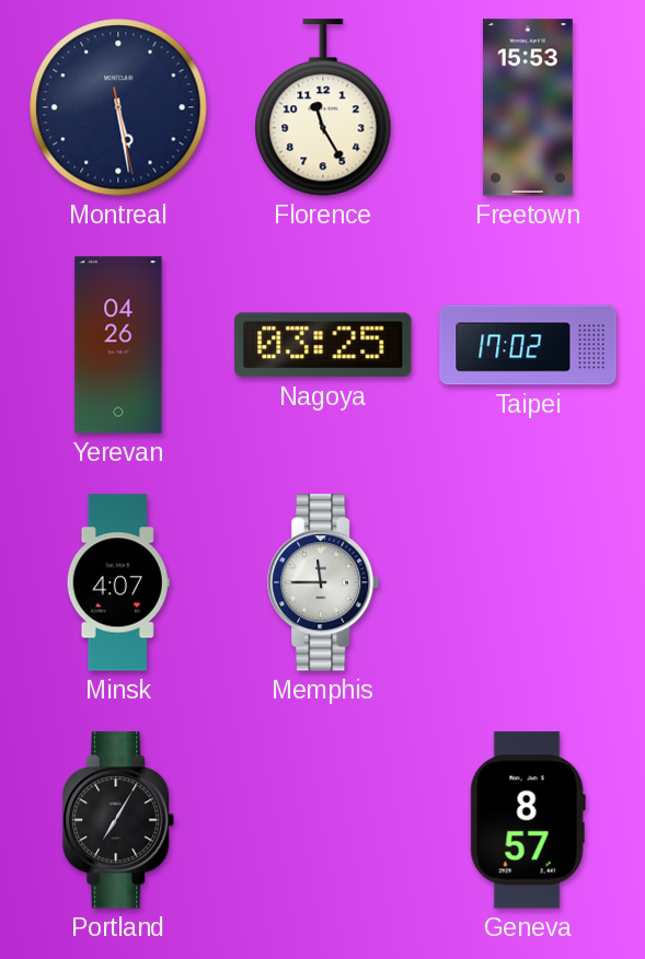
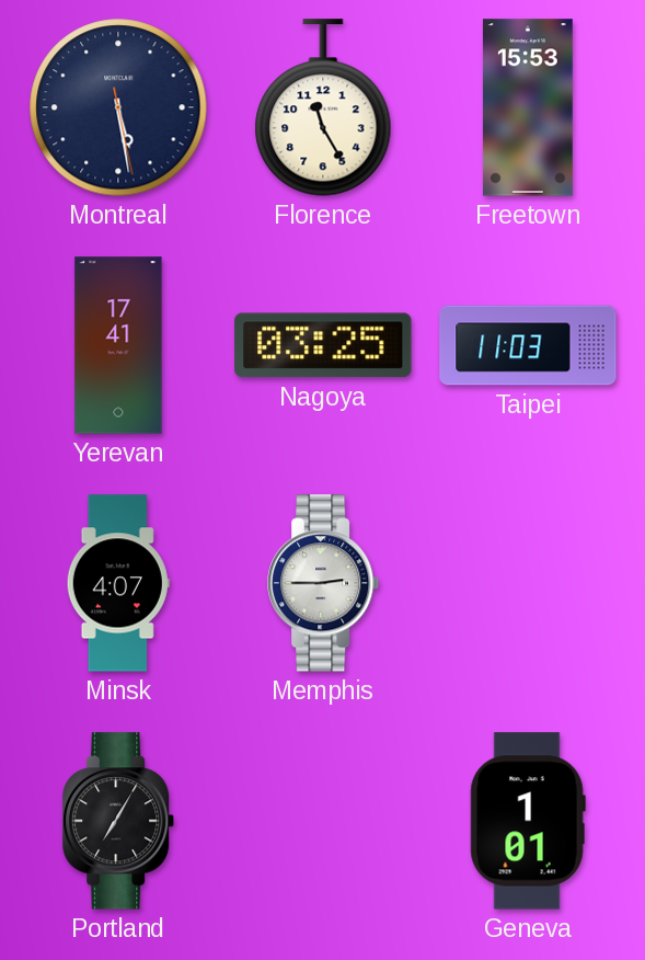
Yerevan: 04:26 -> 17:41 (118, 345)
Taipei: 17:02 -> 11:03 (528, 345)
Memphis: 11:45 -> 2:45 (324, 583)
Geneva: 8:57 -> 1:01 (528, 821)
